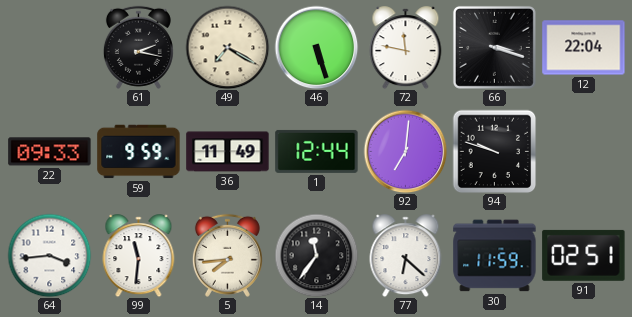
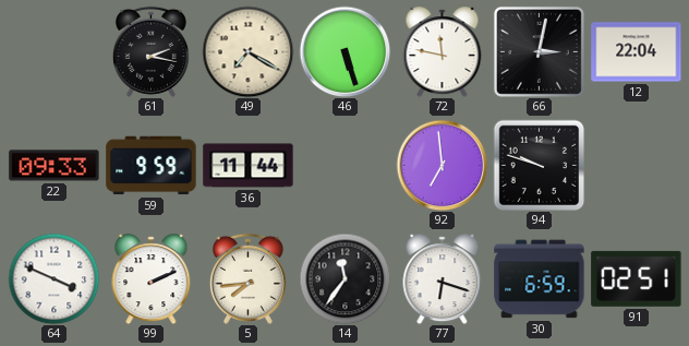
66: 3:18 -> 3:02 (539, 51)
36: 11:49 -> 11:44 (249, 166)
1: 12:44 -> none (317, 151)
92: 7:01 -> 6:59 (442, 165)
64: 3:44 -> 3:49 (53, 278)
99: 11:31 -> 2:11 (152, 279)
77: 6:22 -> 6:18 (443, 279)
30: 11:59 -> 6:59 (540, 279)
